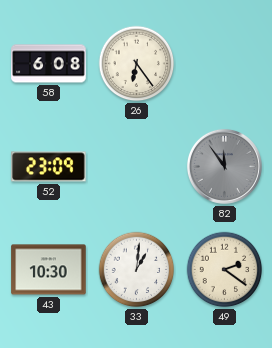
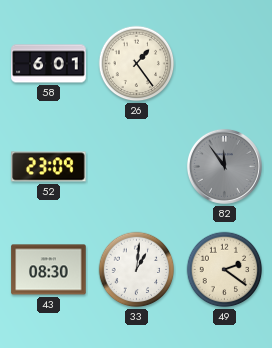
58: 6:08 -> 6:01 (49, 64)
26: 6:24 -> 1:24 (137, 64)
43: 10:30 -> 08:30 (49, 270)
